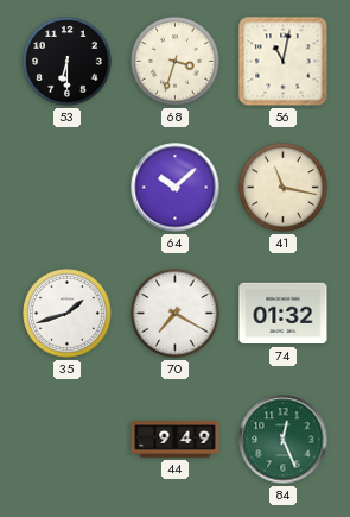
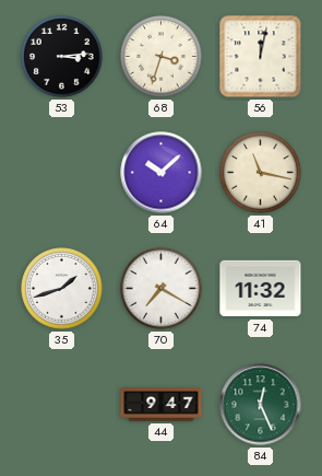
53: 6:30 -> 3:14 (62, 57)
56: 11:02 -> 12:02 (261, 57)
74: 01:32 -> 11:32 (261, 289)
44: 9:49 -> 9:47 (162, 405)
